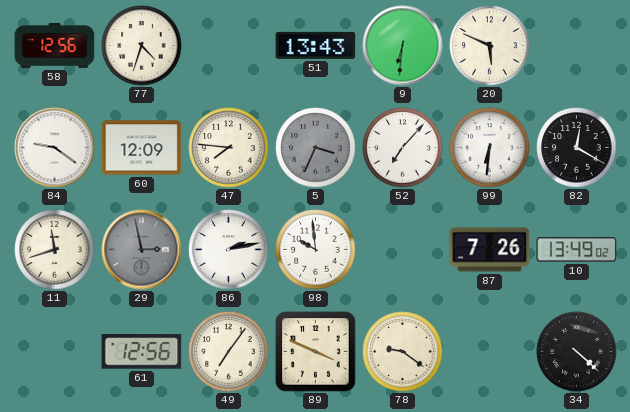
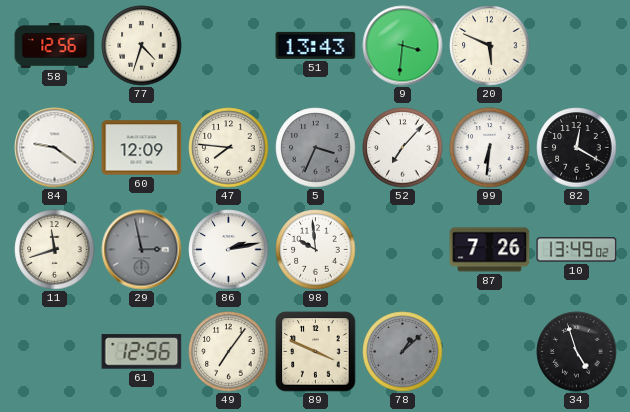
9: 6:31 -> 3:31 (403, 46)
78: 9:21 -> 1:08 (403, 352)
78 dial: cream -> grey (403, 352)
34: 4:22 -> 4:57 (577, 352)
